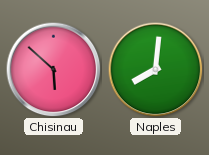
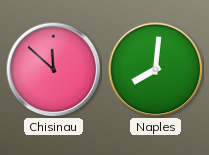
Chisinau: 5:52 -> 11:52 (53, 69)
